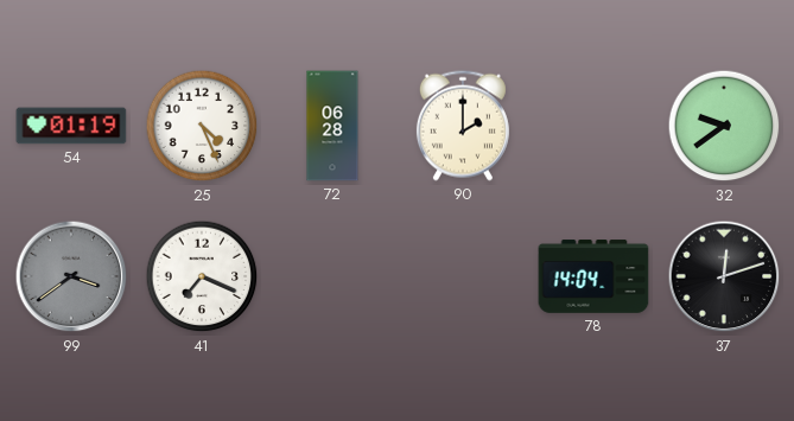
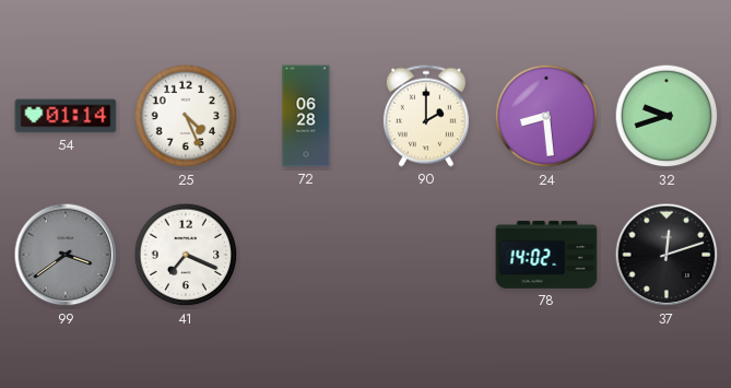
54: 01:19 -> 01:14 (66, 116)
24: none -> 8:29 (546, 116)
32: 9:39 -> 9:42 (667, 116)
78: 14:04 -> 14:02 (546, 255)
